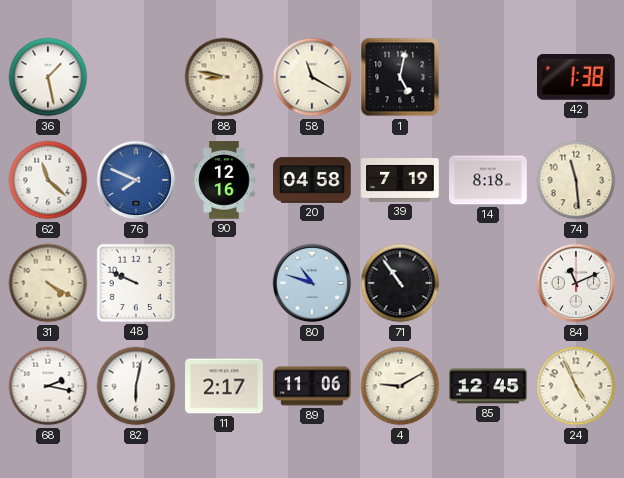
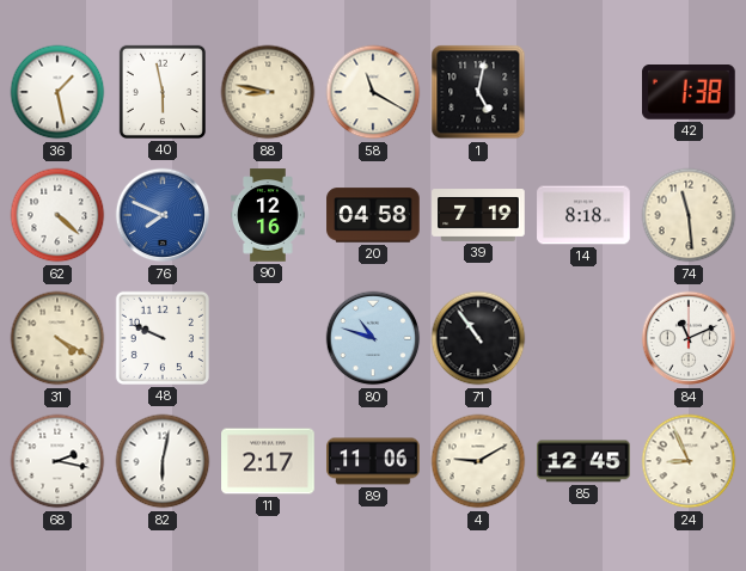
40: none -> 5:58 (163, 92)
62: 11:22 -> 4:22 (57, 215)
24: 4:56 -> 8:56 (689, 461)
